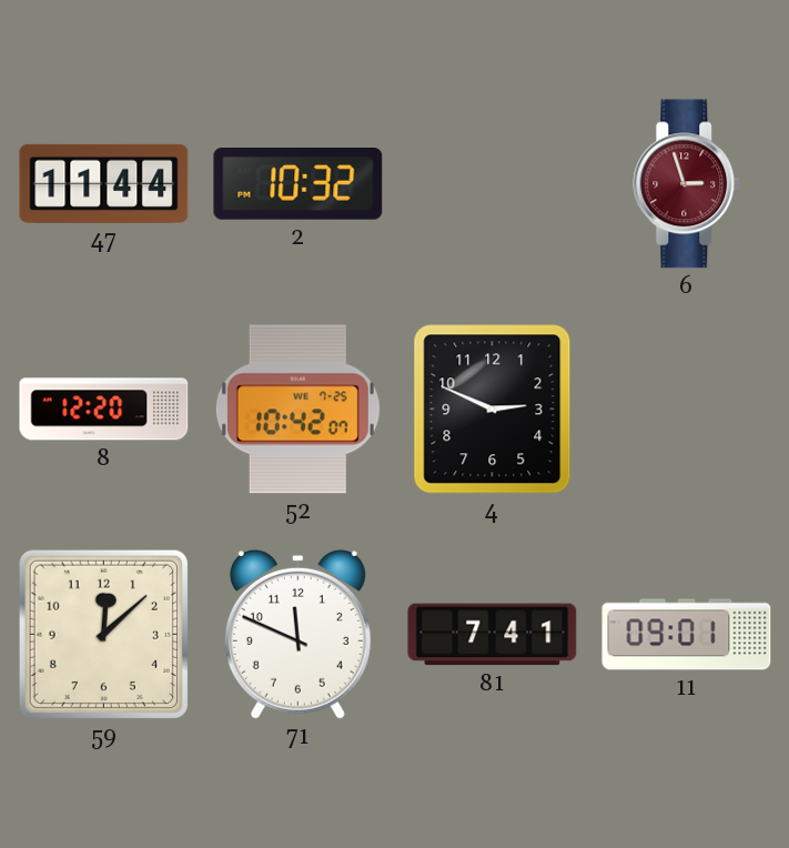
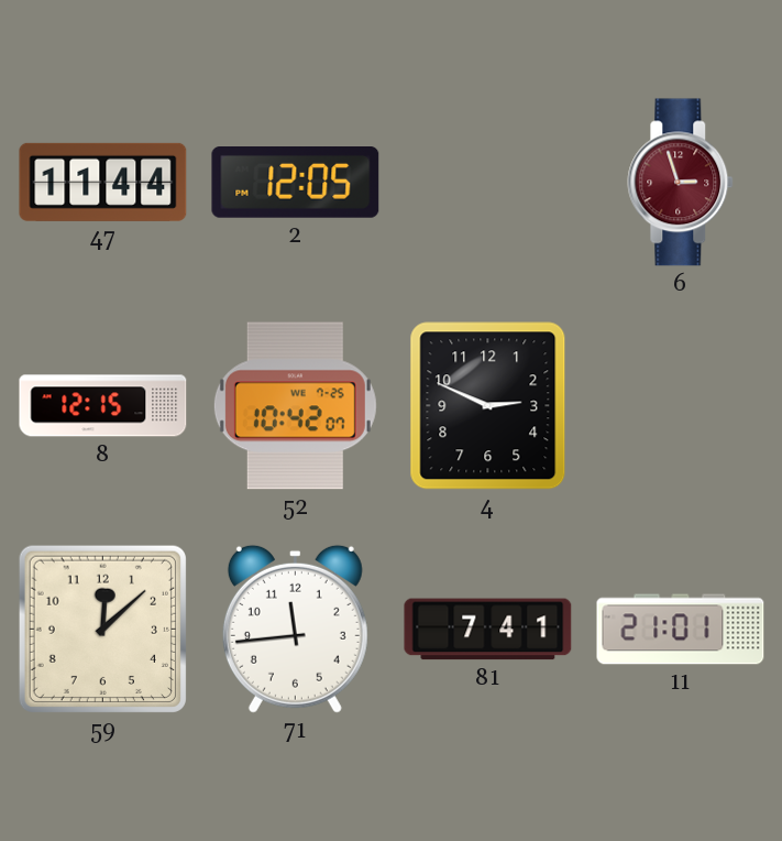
2: 10:32 -> 12:05 (296, 183)
8: 12:20 -> 12:15 (103, 406)
71: 11:49 -> 11:44 (295, 629)
11: 09:01 -> 21:01 (681, 630)
